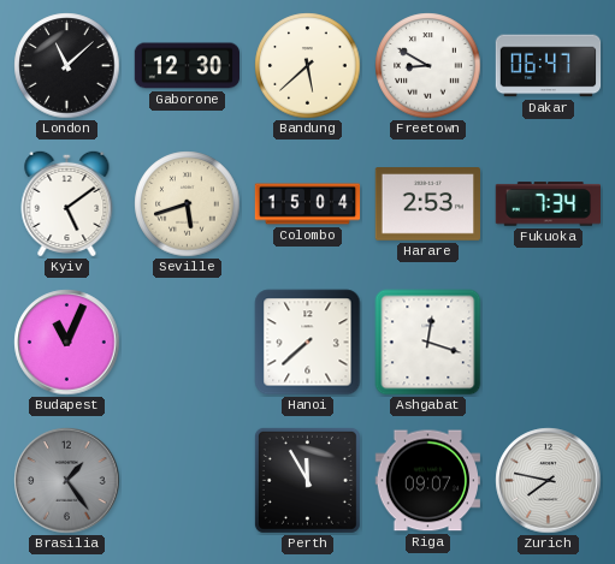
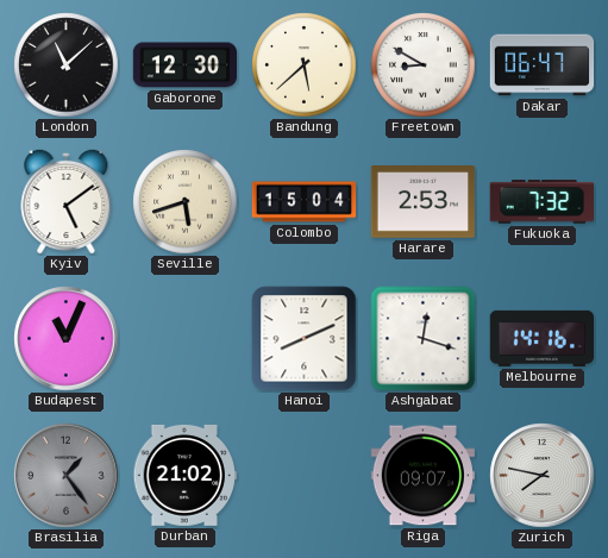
Fukuoka: 7:34 -> 7:32 (541, 202)
Hanoi: 7:38 -> 8:11 (305, 339)
Melbourne: none -> 14:16 (543, 338)
Durban: none -> 21:02 (184, 476)
Perth: 11:55 -> none (307, 480)
